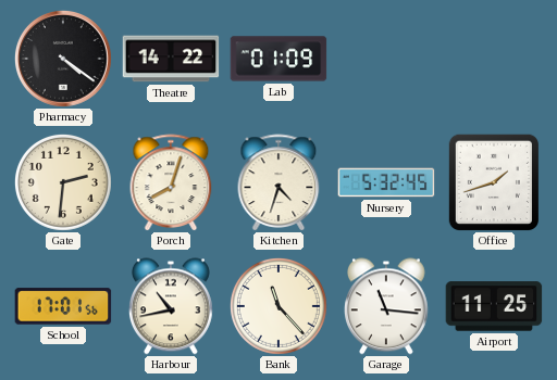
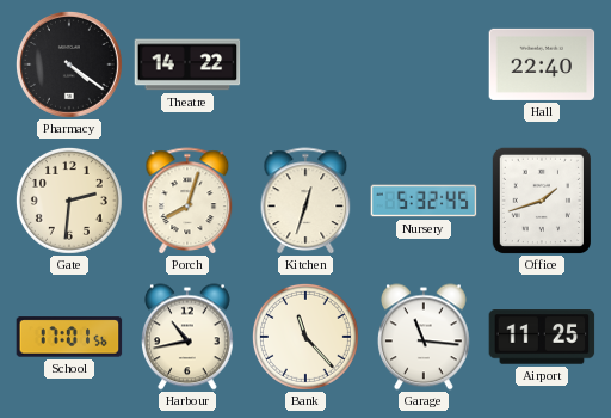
Lab: 01:09 -> none (278, 59)
Hall: none -> 22:40 (542, 64)
Kitchen: 4:33 -> 12:33 (305, 201)
